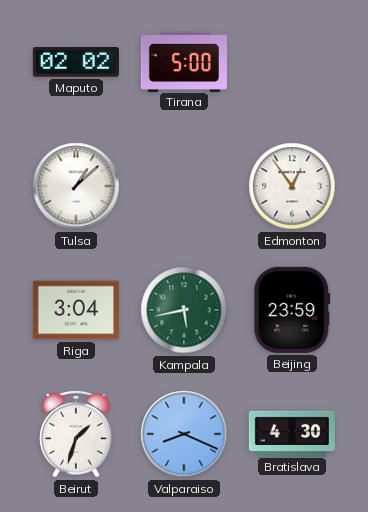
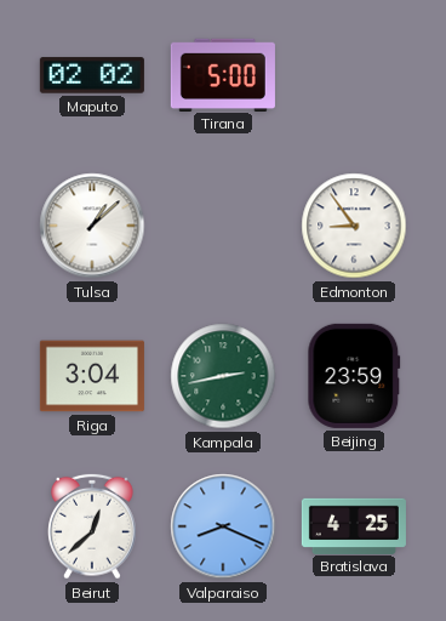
Edmonton: 12:54 -> 8:54 (354, 226)
Kampala: 5:43 -> 2:43 (223, 376)
Beirut: 1:33 -> 12:38 (92, 526)
Bratislava: 4:30 -> 4:25 (354, 525)
